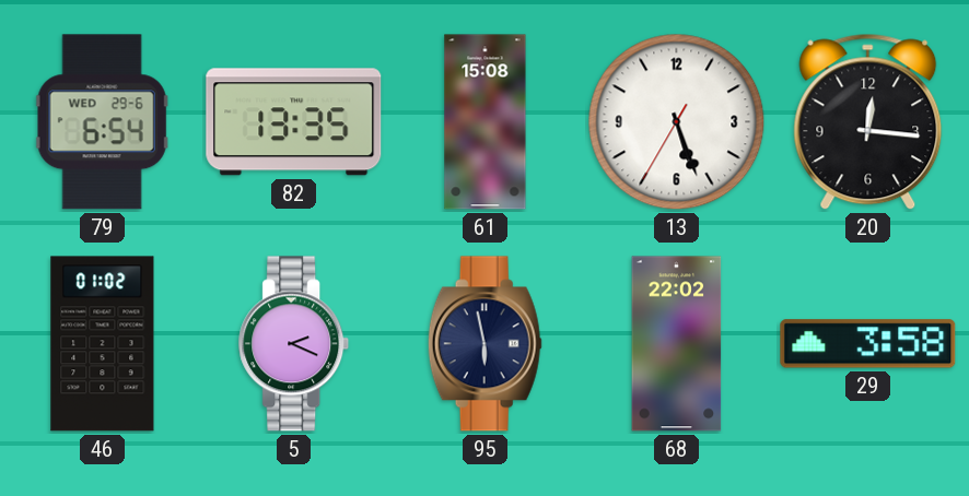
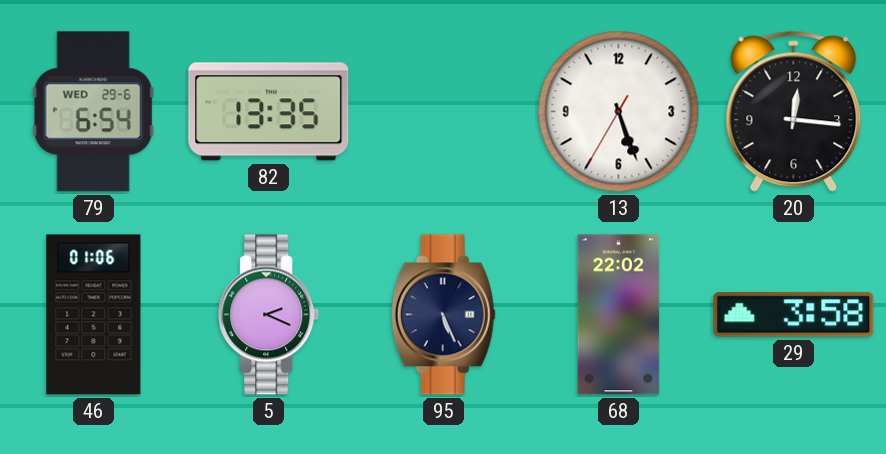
61: 15:08 -> none (486, 122)
46: 01:02 -> 01:06 (94, 315)
95: 5:58 -> 5:26 (443, 315)
